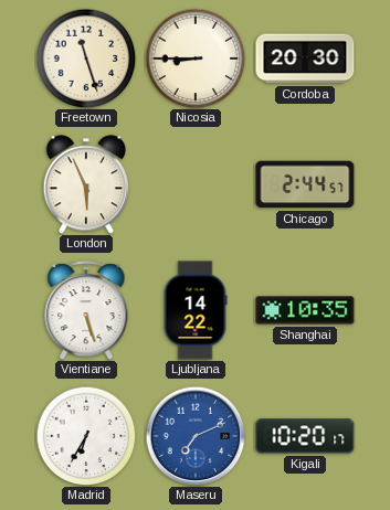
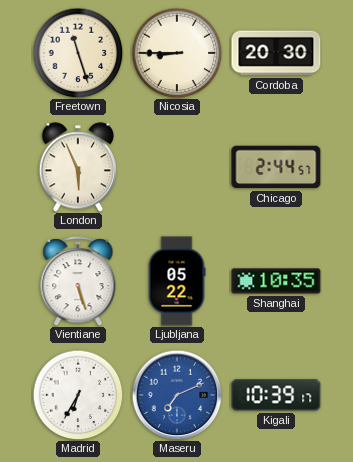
Ljubljana: 14:22 -> 05:22 (177, 281)
Kigali: 10:20 -> 10:39 (276, 395)
